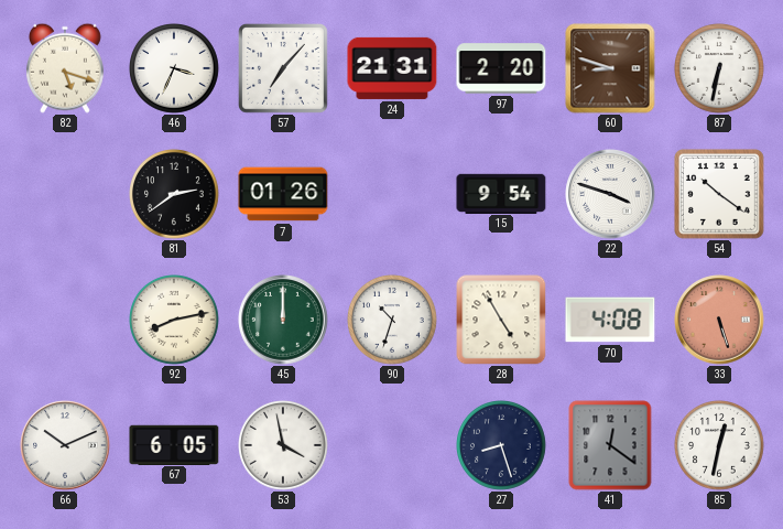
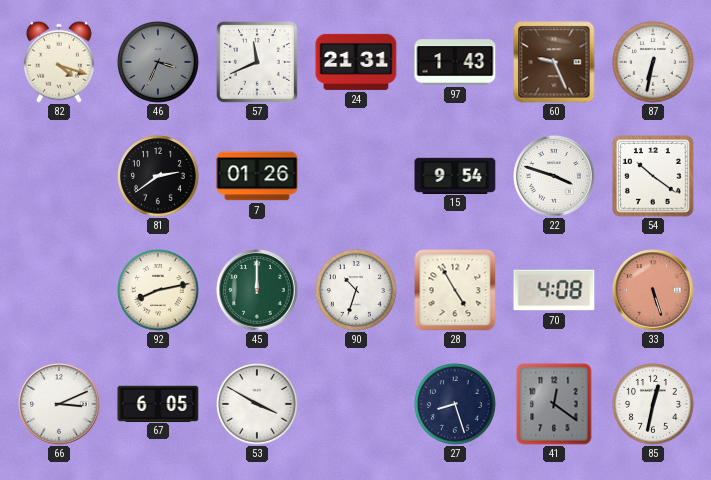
82: 5:18 -> 4:18 (59, 62)
46 dial: white -> grey (159, 63)
57: 7:07 -> 11:41 (258, 63)
97: 2:20 -> 1:43 (455, 62)
60: 8:48 -> 9:26 (554, 62)
66: 10:11 -> 3:11 (59, 404)
53: 3:58 -> 3:50 (258, 405)
